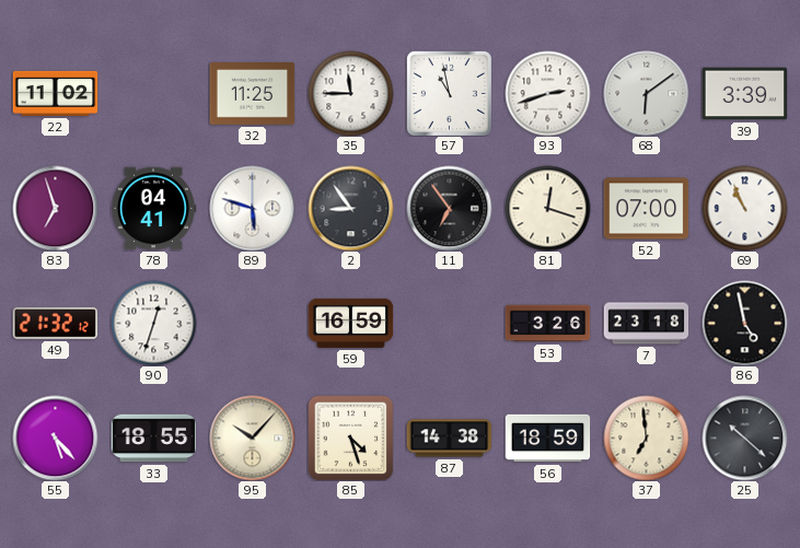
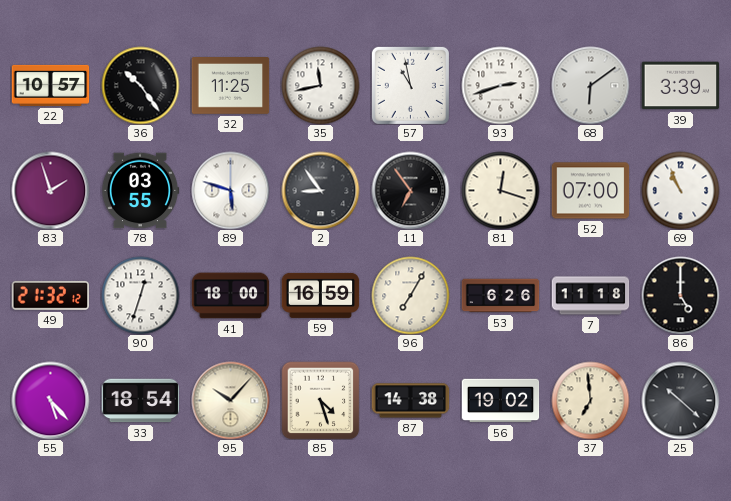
22: 11:02 -> 10:57 (50, 85)
36: none -> 10:24 (140, 85)
35: 11:45 -> 11:43 (320, 85)
83: 6:57 -> 1:57 (50, 190)
78: 04:41 -> 03:55 (140, 191)
41: none -> 18:00 (230, 296)
96: none -> 7:05 (410, 295)
53: 3:26 -> 6:26 (500, 296)
7: 23:18 -> 11:18 (590, 296)
86: 4:58 -> 5:00 (680, 295)
33: 18:55 -> 18:54 (140, 401)
56: 18:59 -> 19:02 (500, 401)
